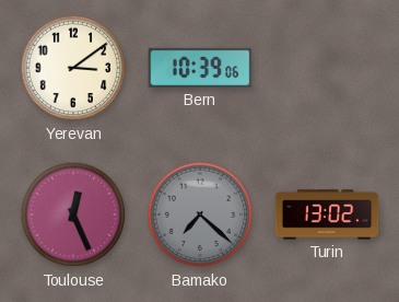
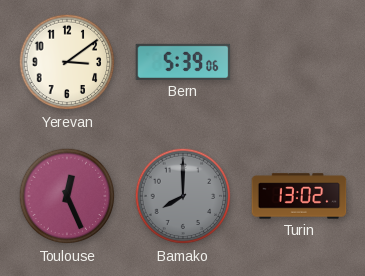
Bern: 10:39 -> 5:39 (183, 62)
Bamako: 7:22 -> 8:00 (183, 196)
